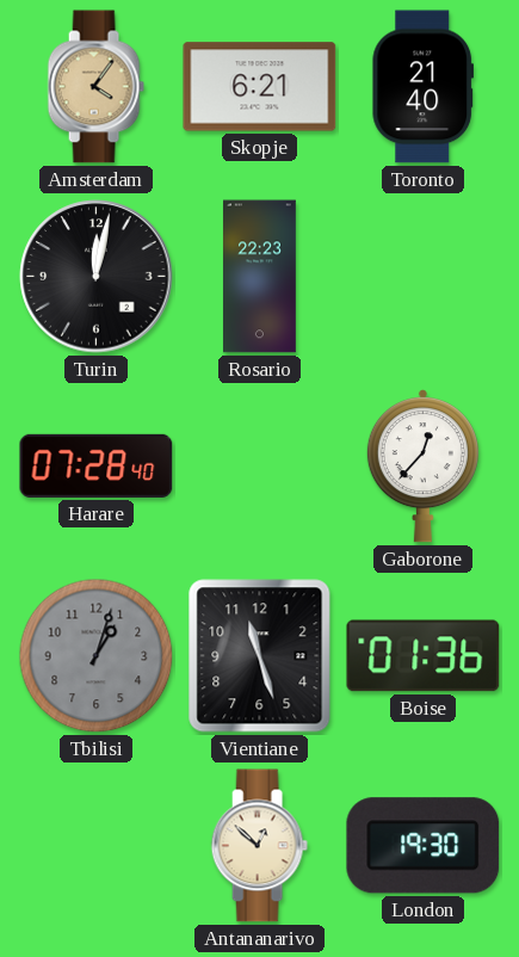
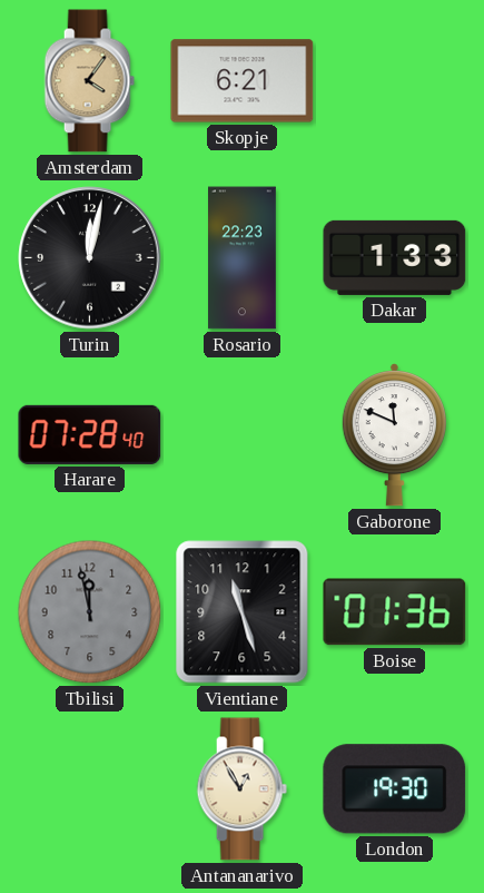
Toronto: 21:40 -> none (422, 87)
Dakar: none -> 1:33 (395, 257)
Gaborone: 12:37 -> 11:49 (394, 435)
Tbilisi: 1:03 -> 11:58 (90, 612)
Antananarivo: 12:52 -> 12:55 (241, 789)
